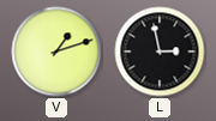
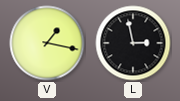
V: 1:12 -> 1:17 (47, 43)
